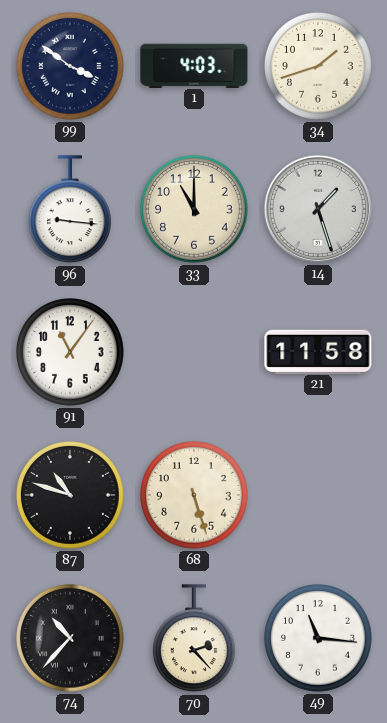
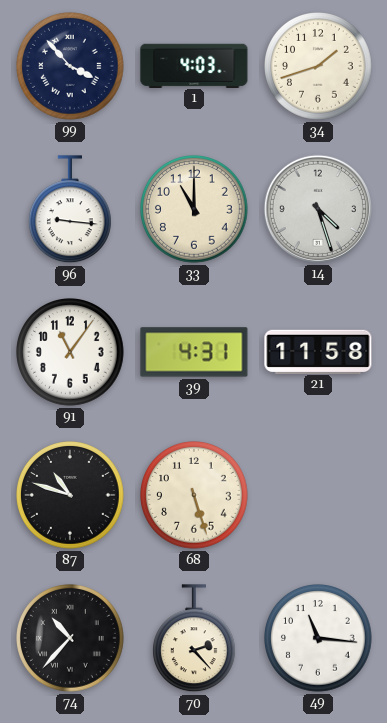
99: 3:51 -> 3:53 (71, 67)
14: 1:27 -> 4:27 (318, 209)
39: none -> 4:31 (194, 352)
